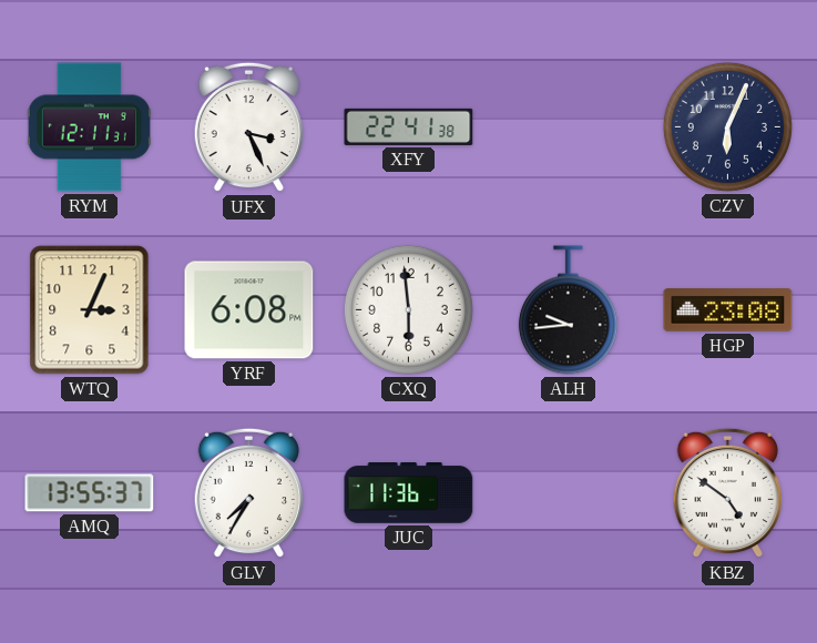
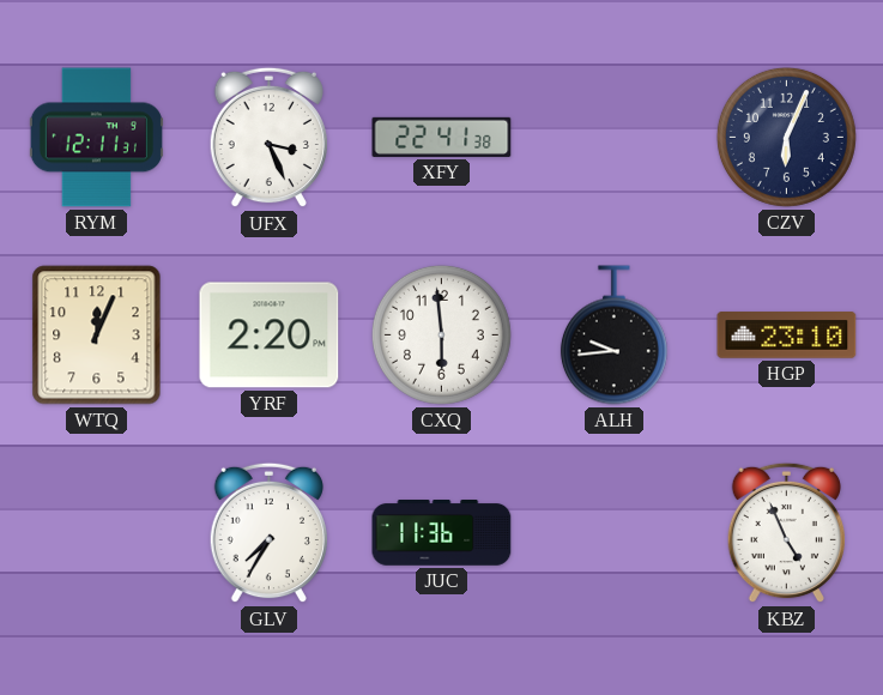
WTQ: 3:04 -> 12:04 (97, 336)
YRF: 6:08 -> 2:20 (270, 336)
HGP: 23:08 -> 23:10 (787, 336)
AMQ: 13:55 -> none (90, 493)
KBZ: 4:51 -> 4:56 (786, 533)
